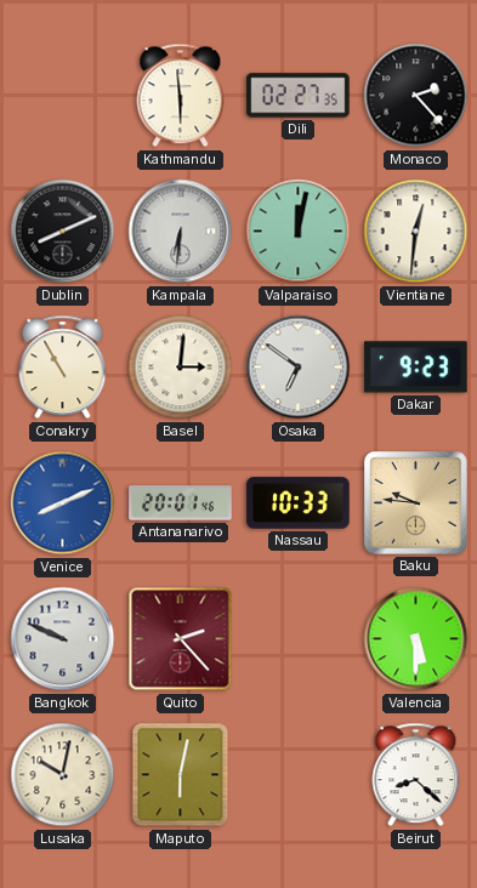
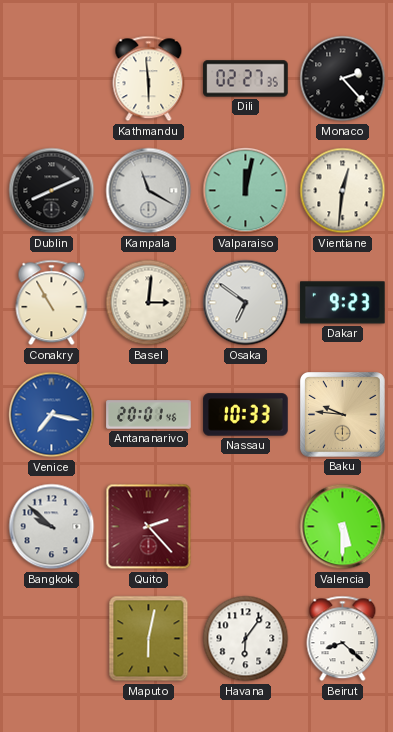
Kampala: 6:31 -> 11:20 (149, 191)
Venice: 8:11 -> 7:17 (52, 415)
Bangkok: 9:49 -> 9:52 (52, 527)
Lusaka: 10:02 -> none (63, 775)
Havana: none -> 6:06 (246, 639)
